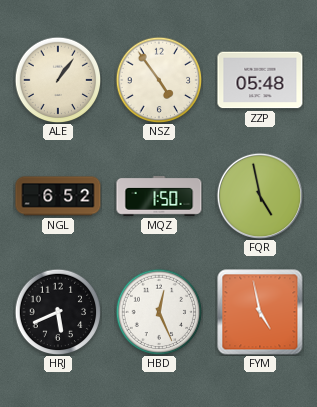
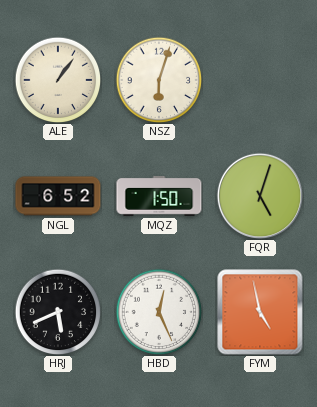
NSZ: 4:54 -> 6:03 (159, 80)
ZZP: 05:48 -> none (260, 80)
FQR: 4:58 -> 5:03 (259, 195)
